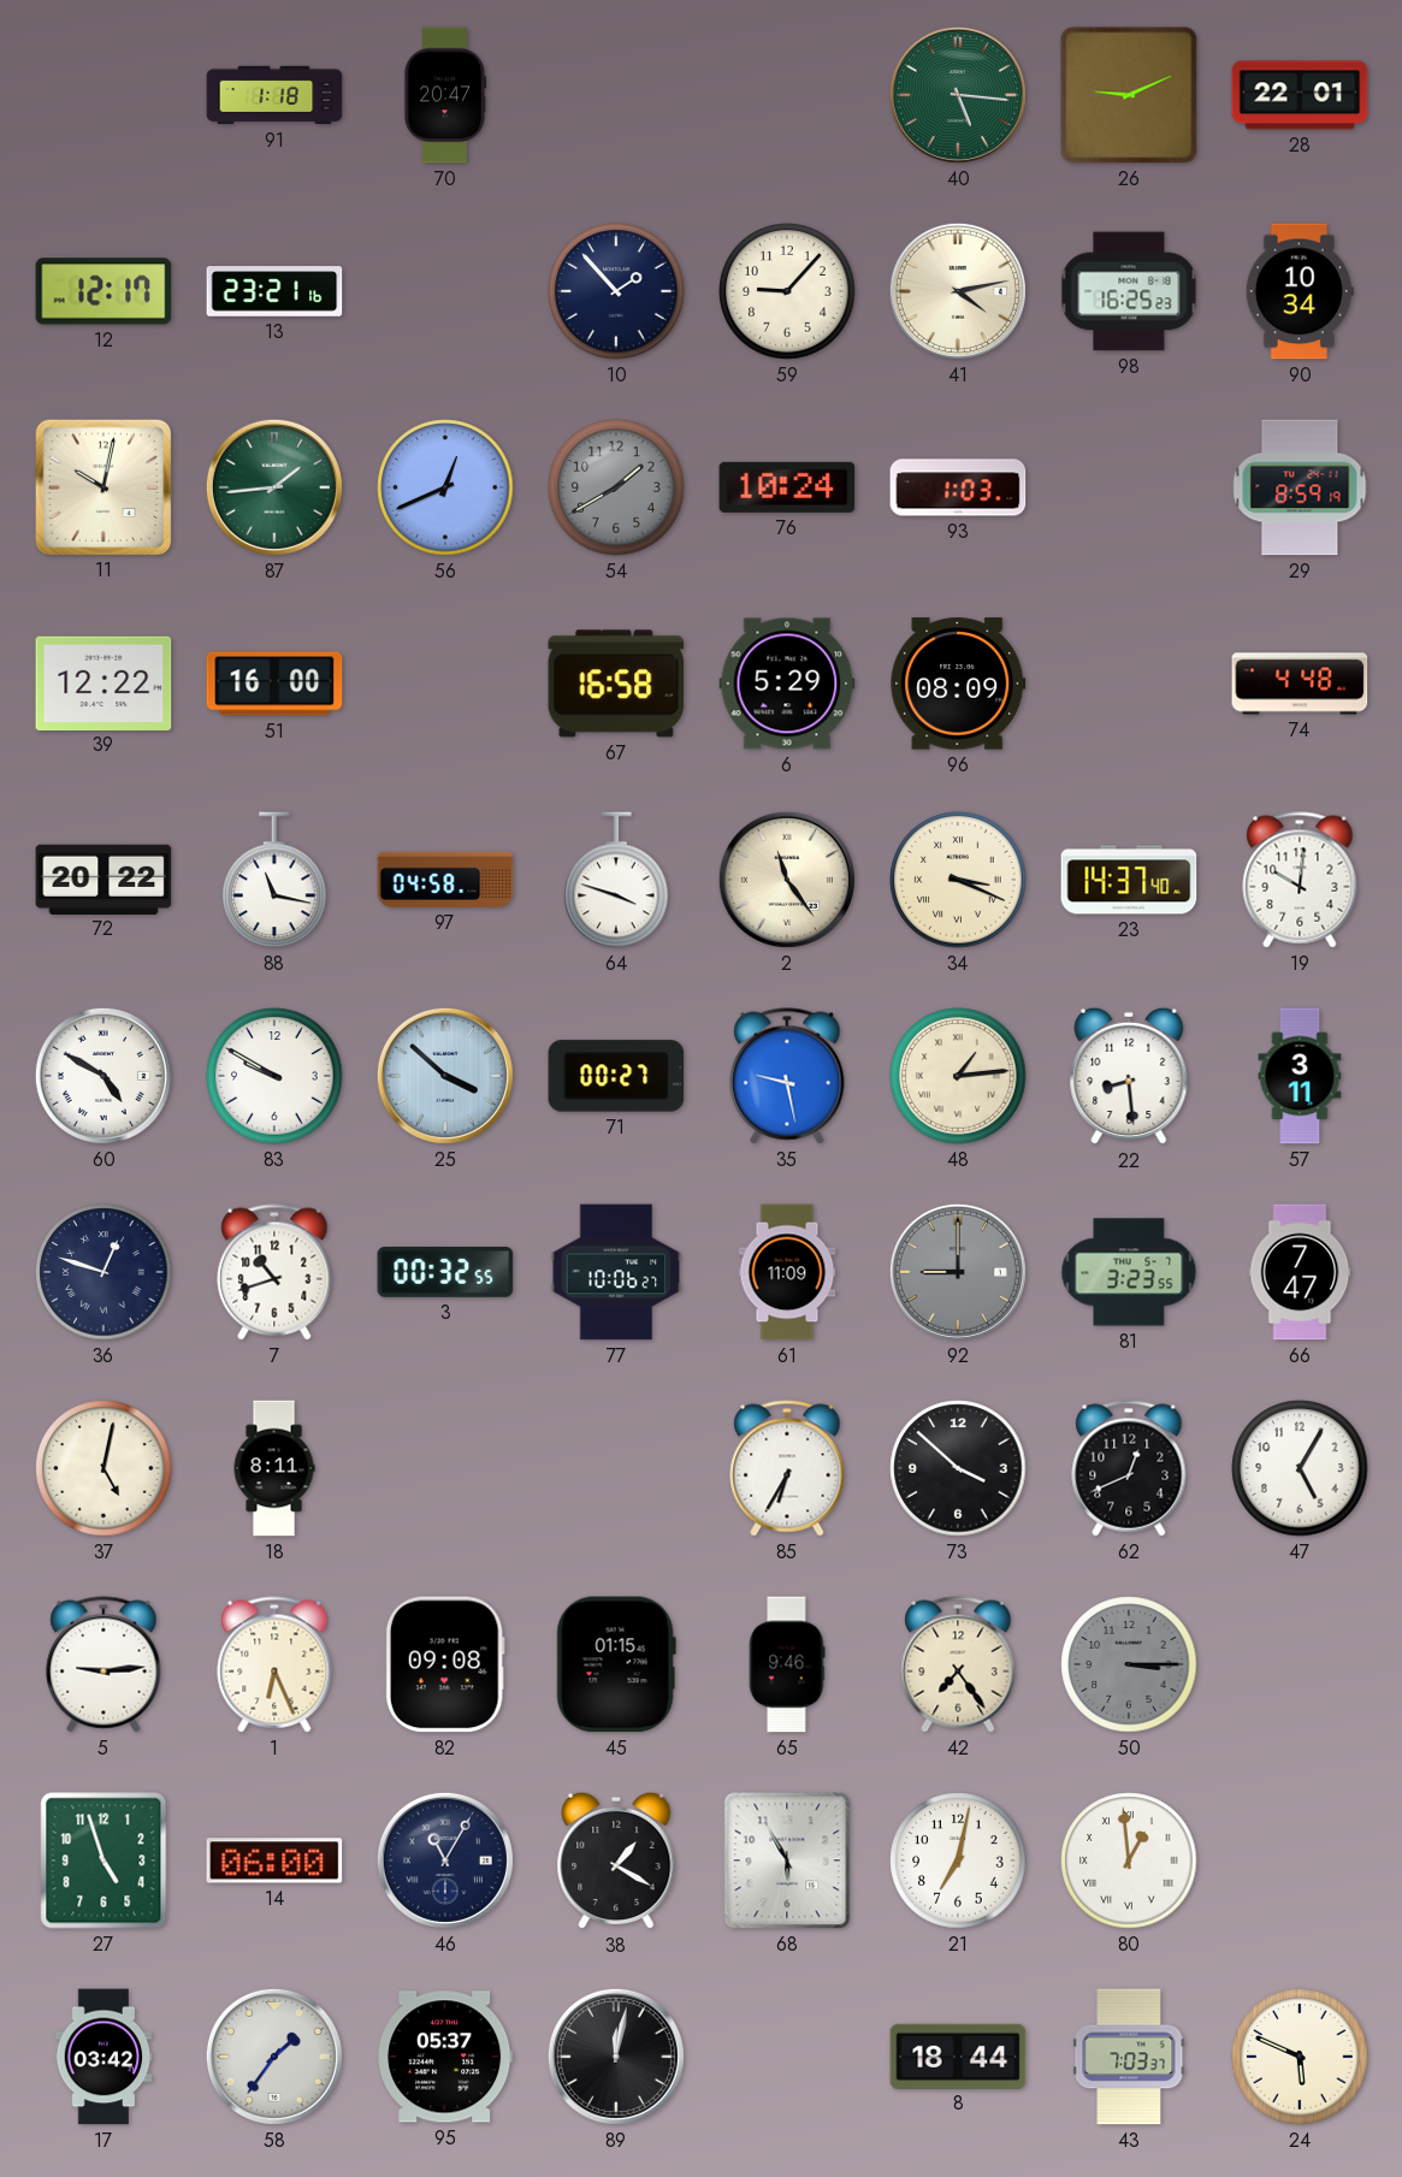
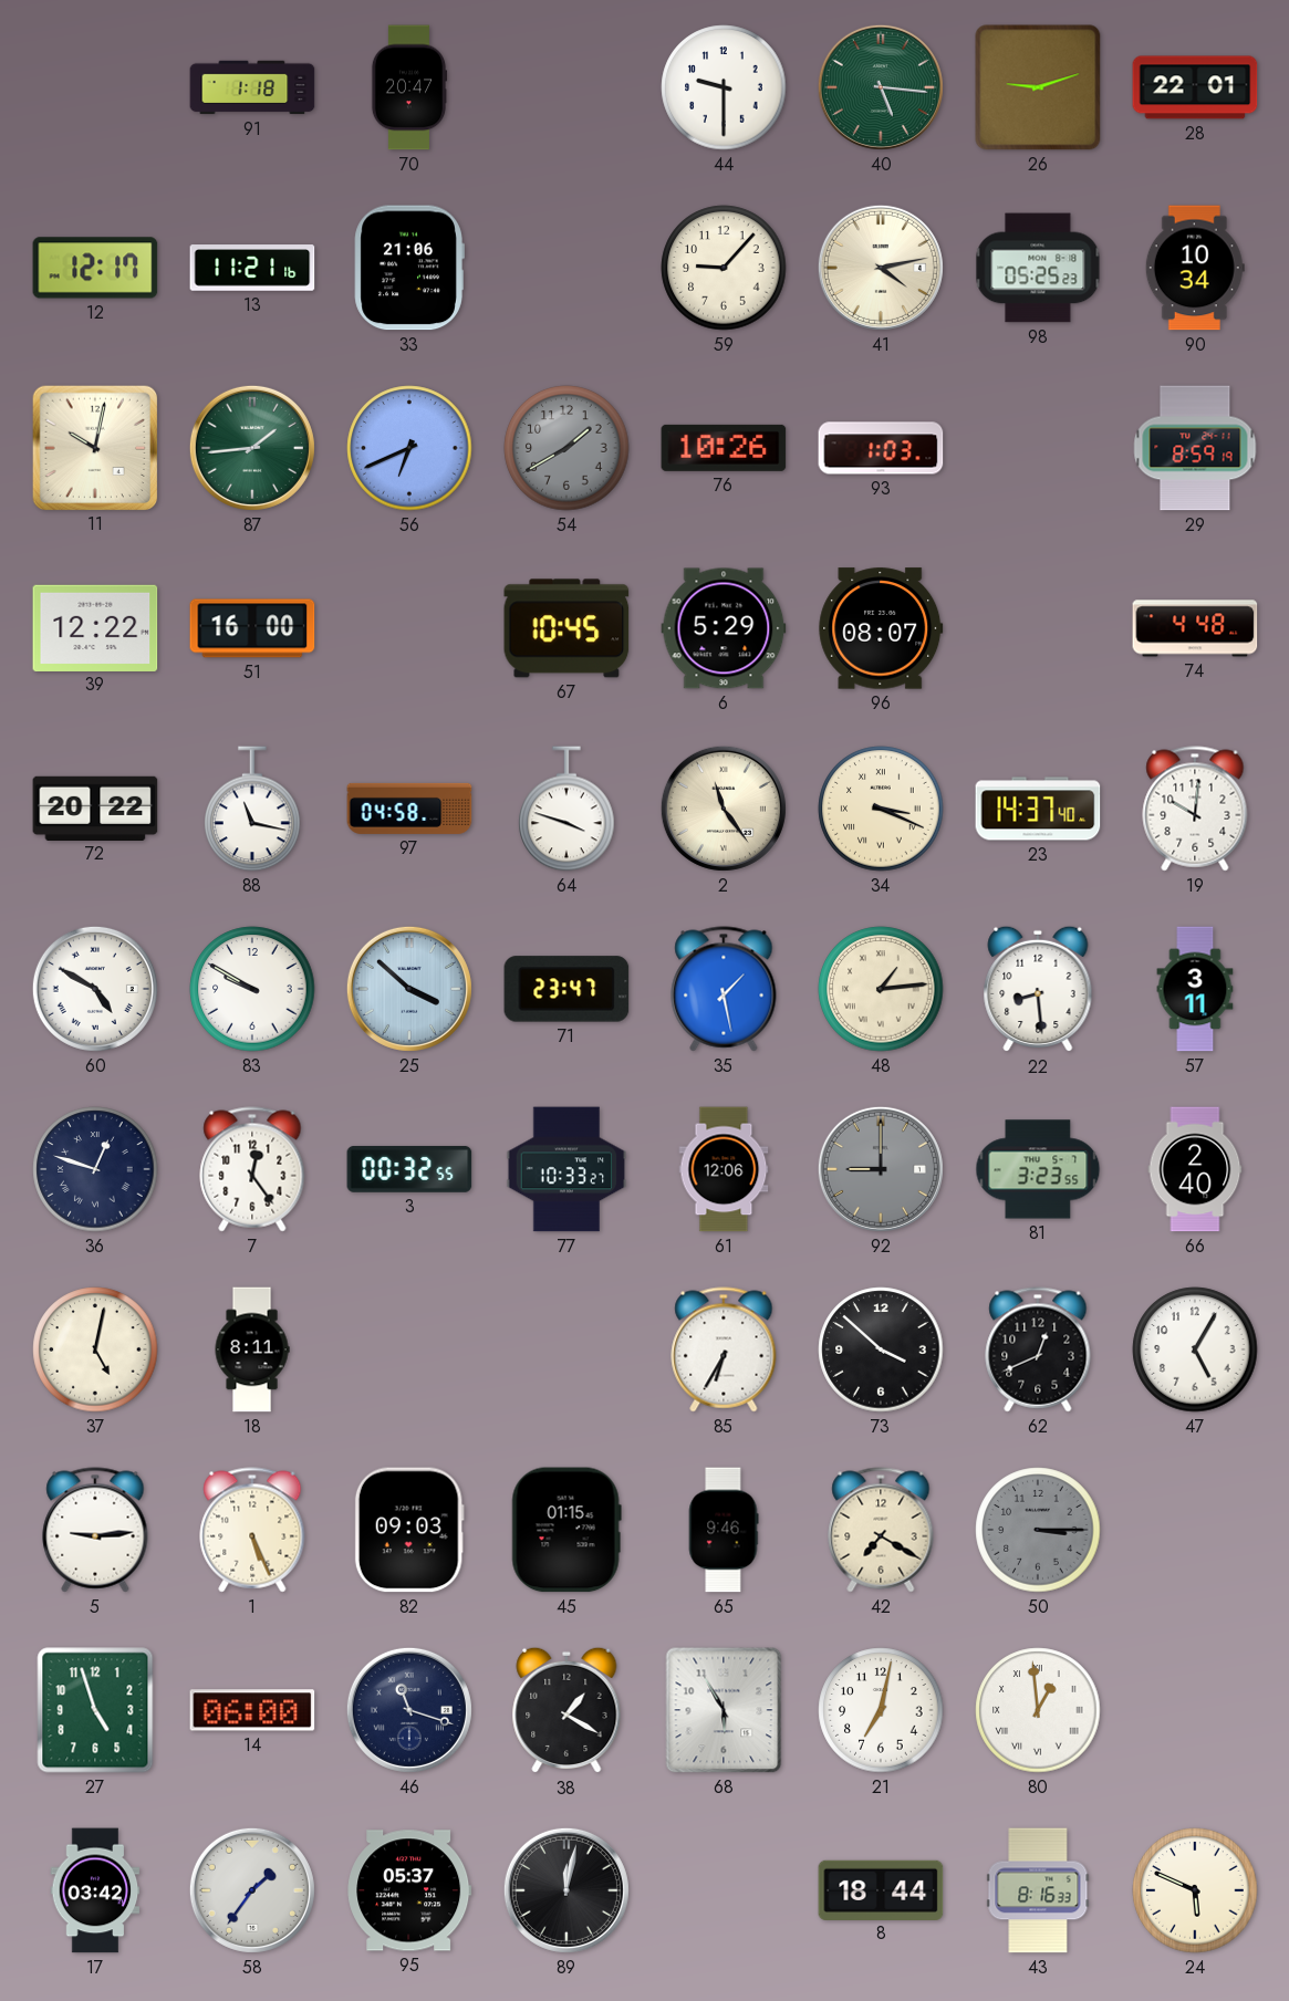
44: none -> 9:30 (724, 87)
26: 9:11 -> 9:12 (1038, 87)
13: 23:21 -> 11:21 (252, 268)
33: none -> 21:06 (409, 268)
10: 1:53 -> none (616, 291)
98: 16:25 -> 05:25 (1038, 268)
56: 12:41 -> 6:41 (409, 448)
76: 10:24 -> 10:26 (724, 448)
67: 16:58 -> 10:45 (566, 628)
96: 08:09 -> 08:07 (881, 628)
71: 00:27 -> 23:47 (566, 989)
35: 9:28 -> 1:28 (724, 989)
7: 10:42 -> 12:24 (252, 1169)
77: 10:06 -> 10:33 (566, 1169)
61: 11:09 -> 12:06 (724, 1169)
66: 7:47 -> 2:40 (1195, 1169)
1: 6:26 -> 5:26 (252, 1530)
82: 09:08 -> 09:03 (409, 1530)
42: 7:24 -> 7:20 (881, 1530)
46: 11:05 -> 11:18 (409, 1710)
43: 7:03 -> 8:16 (1038, 1890)
